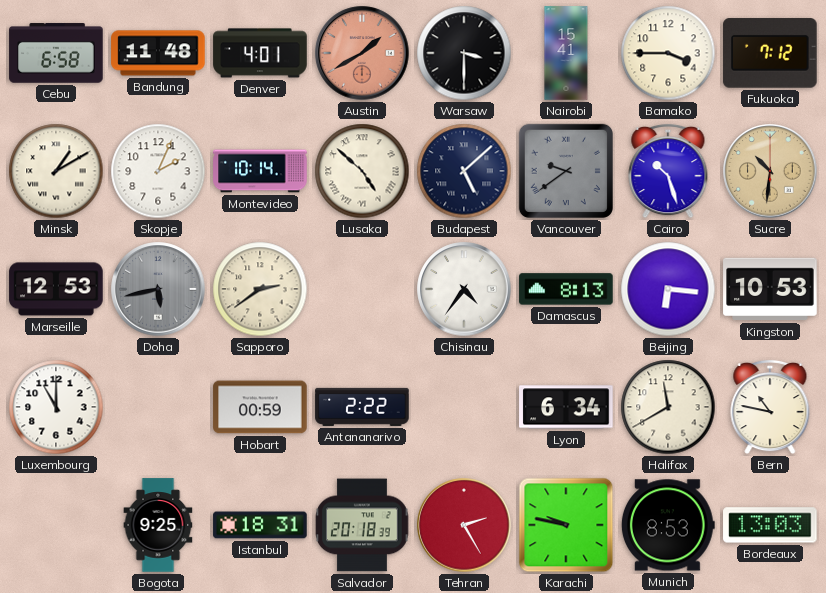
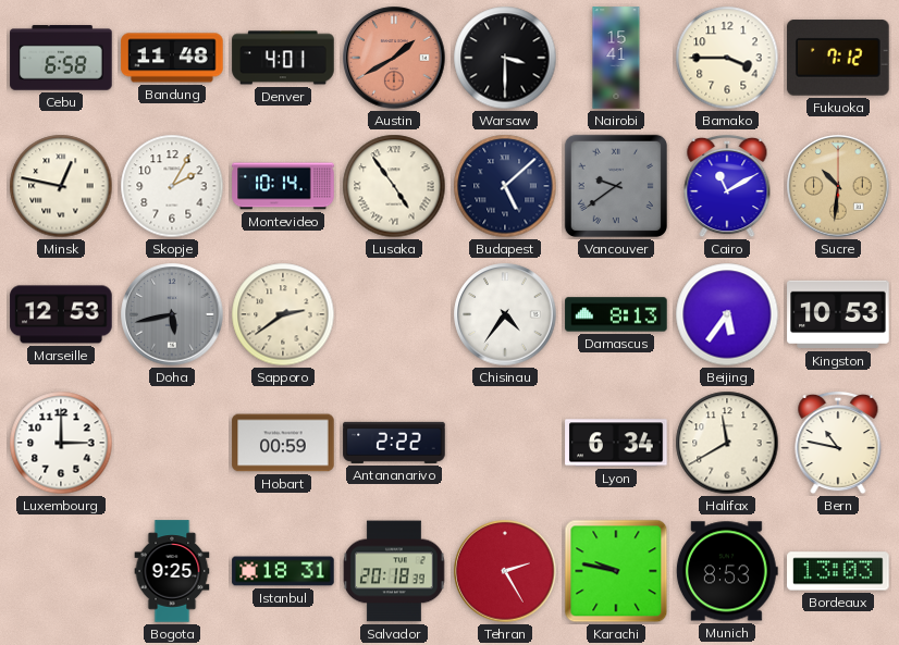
Minsk: 1:10 -> 12:47 (61, 186)
Skopje: 2:04 -> 2:05 (172, 186)
Lusaka: 4:52 -> 4:54 (394, 186)
Cairo: 10:27 -> 11:10 (727, 186)
Beijing: 6:16 -> 5:36 (727, 314)
Luxembourg: 11:00 -> 3:00 (61, 443)
